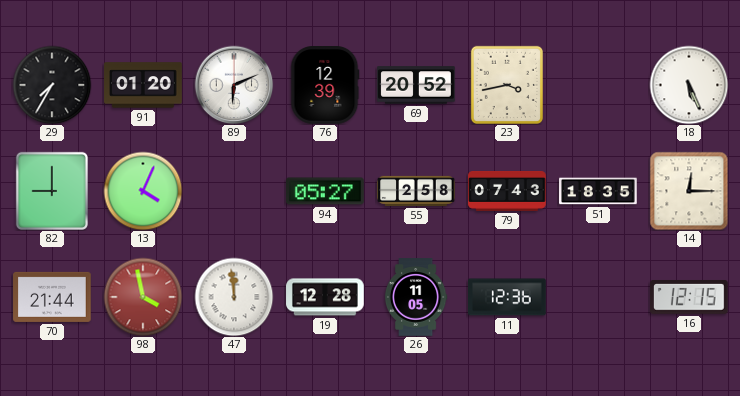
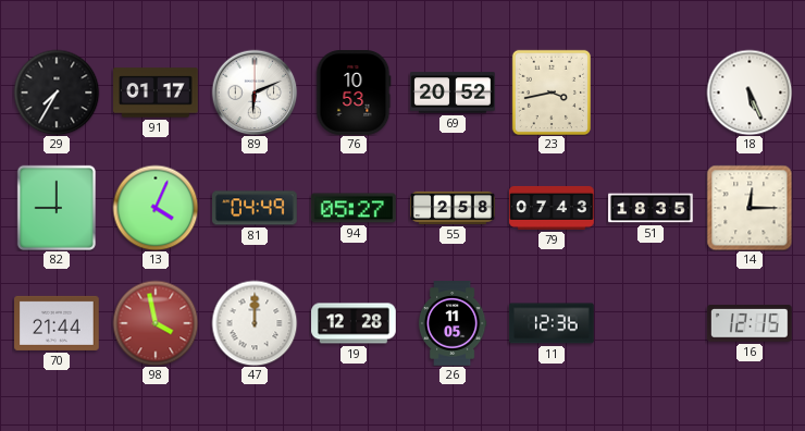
91: 01:20 -> 01:17 (156, 93)
76: 12:39 -> 10:53 (354, 93)
81: none -> 04:49 (256, 208)
47: 11:59 -> 12:00 (255, 323)
